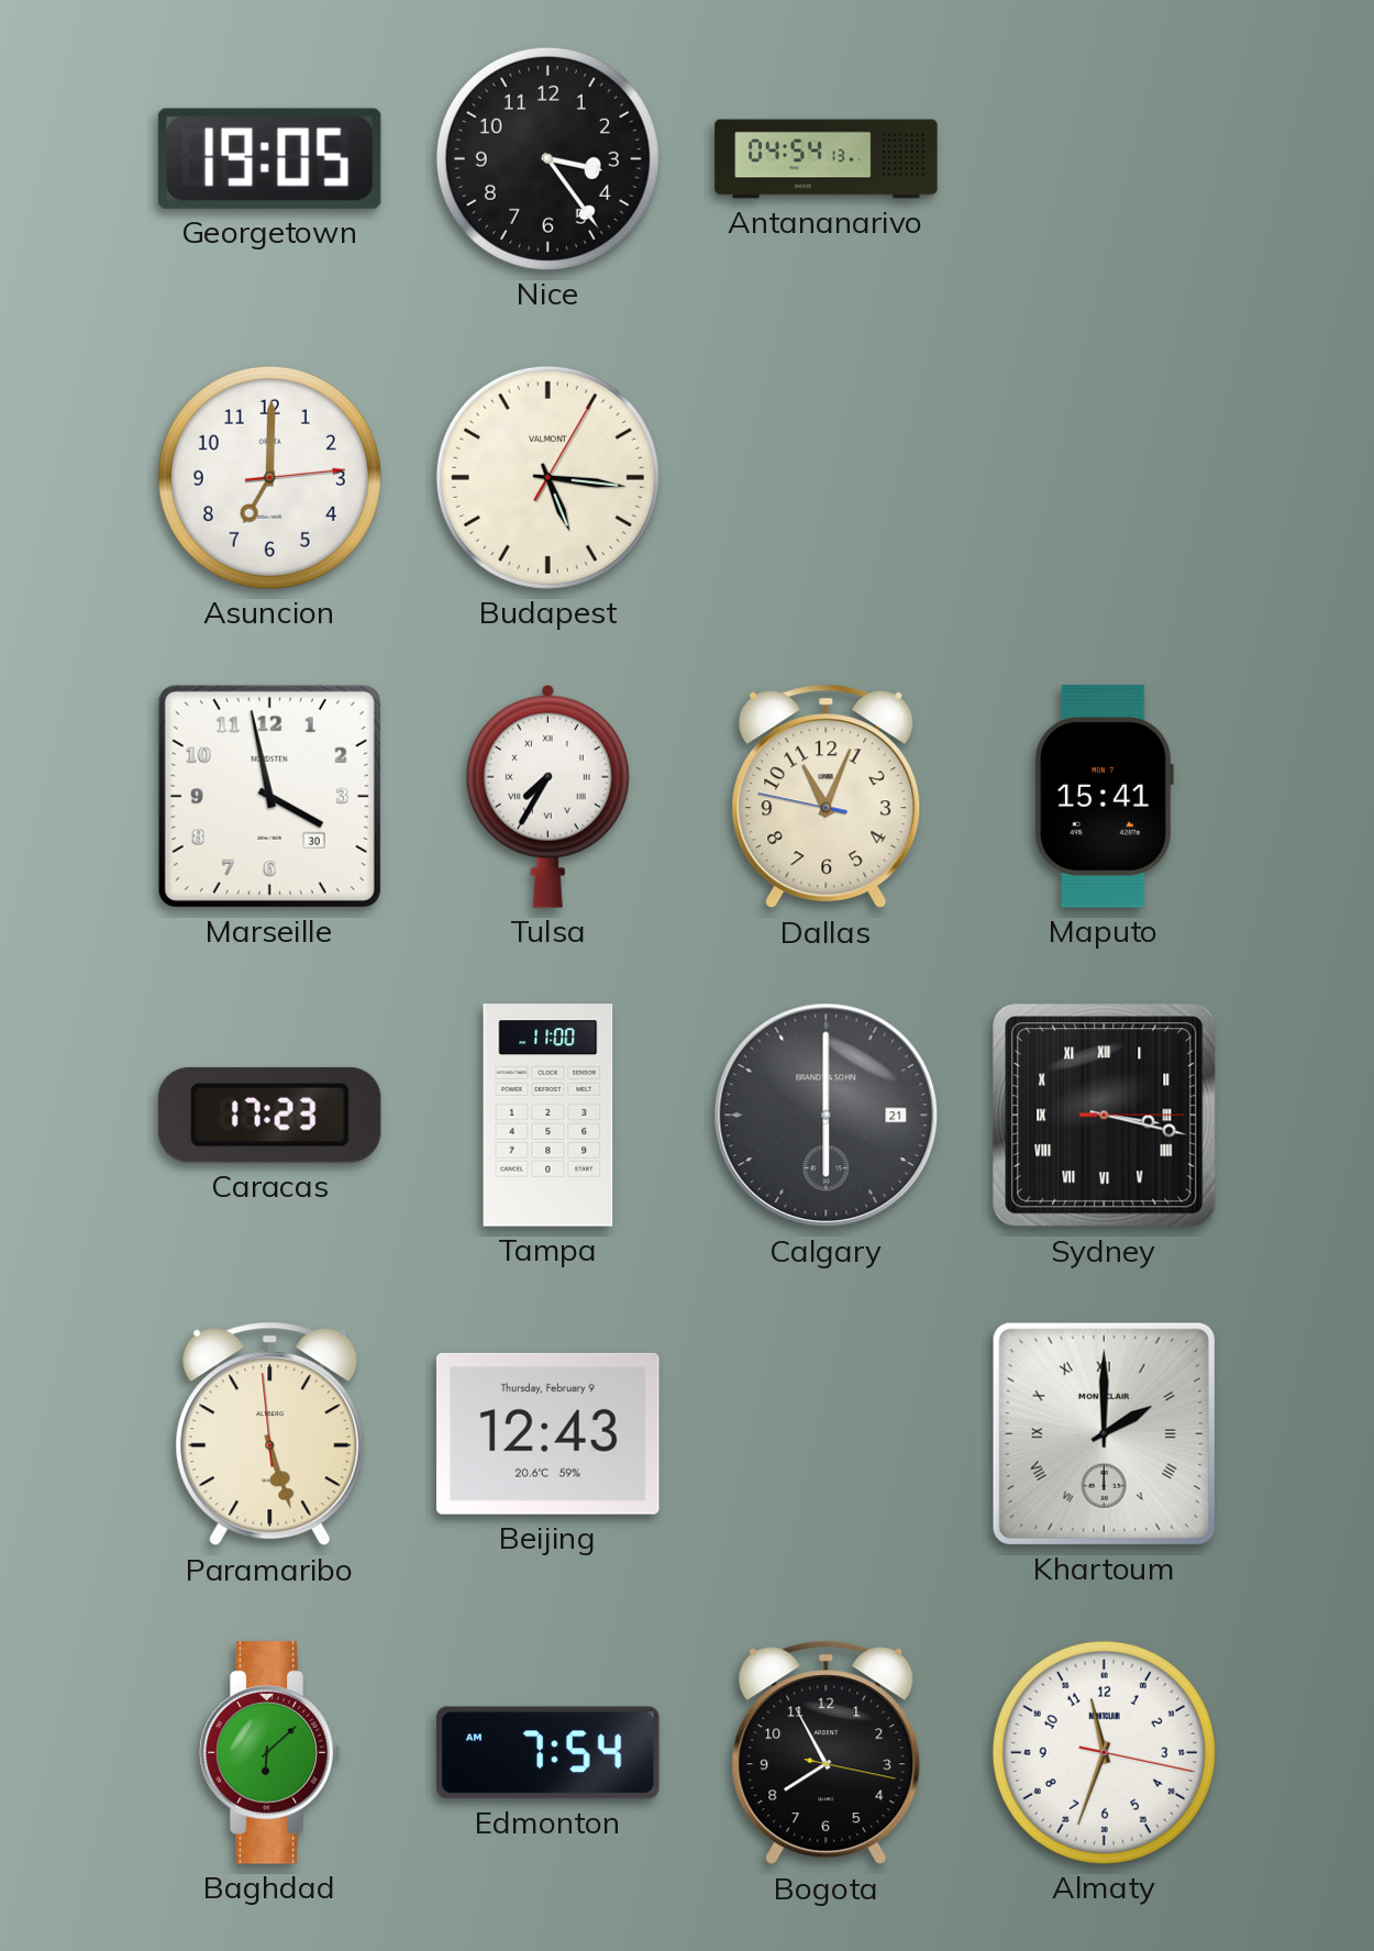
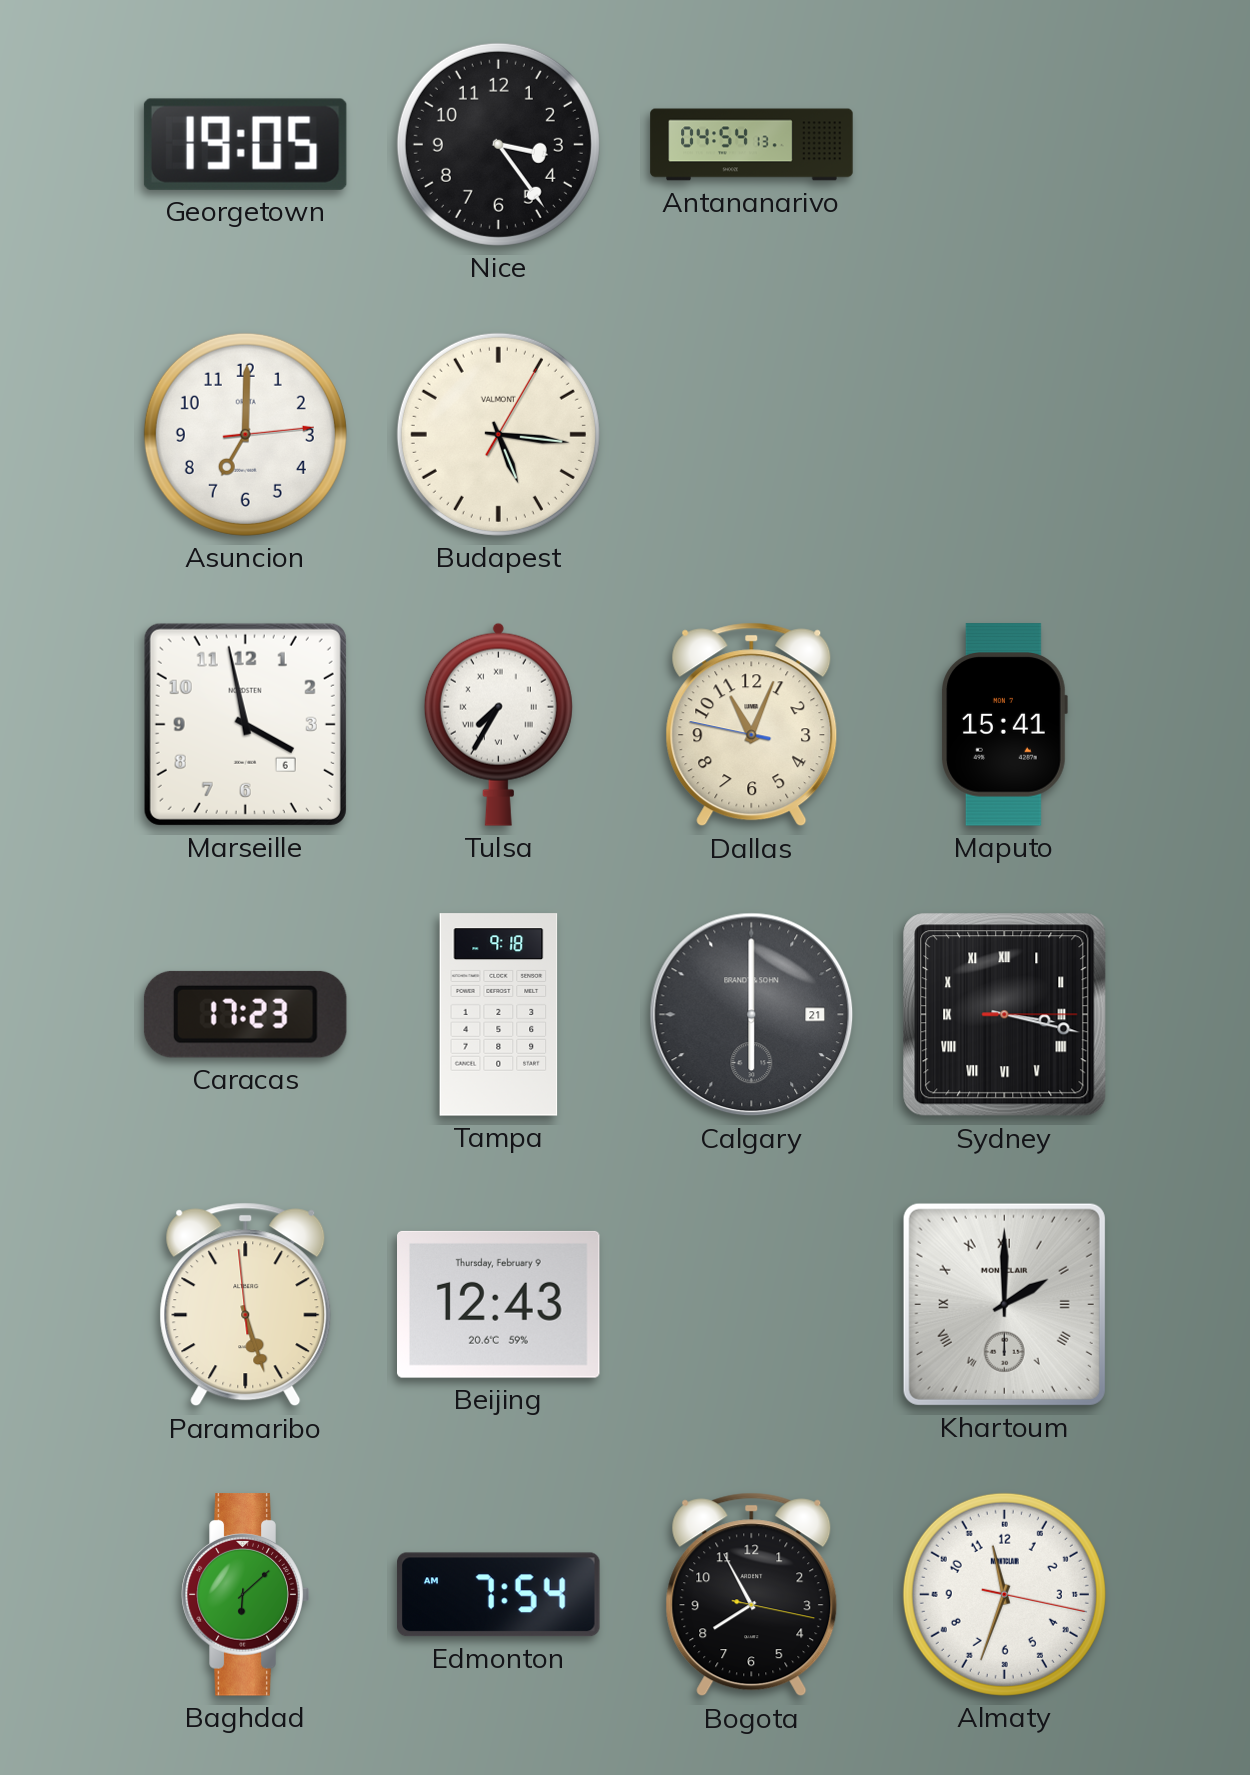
Marseille date: 30 -> 6 (245, 724)
Tampa: 11:00 -> 9:18 (499, 1015)
